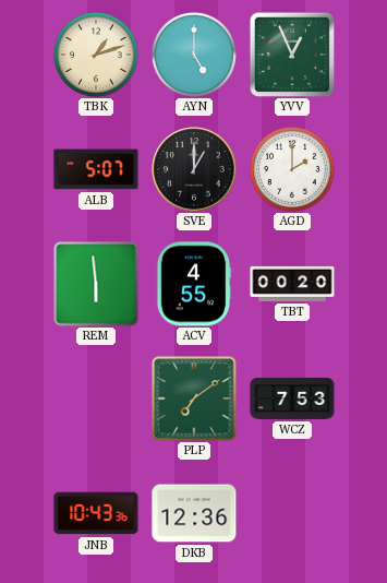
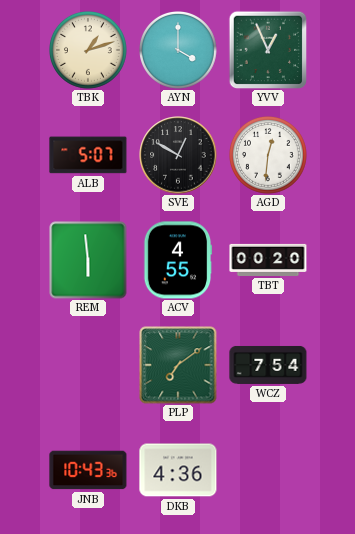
AYN: 5:00 -> 4:00 (179, 51)
SVE: 1:00 -> 12:50 (178, 155)
AGD: 2:00 -> 12:31 (269, 156)
WCZ: 7:53 -> 7:54 (268, 365)
DKB: 12:36 -> 4:36 (178, 470)
